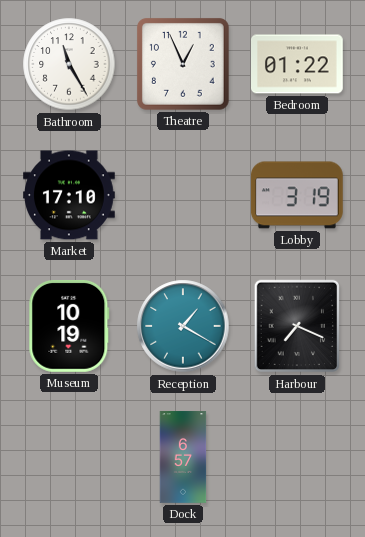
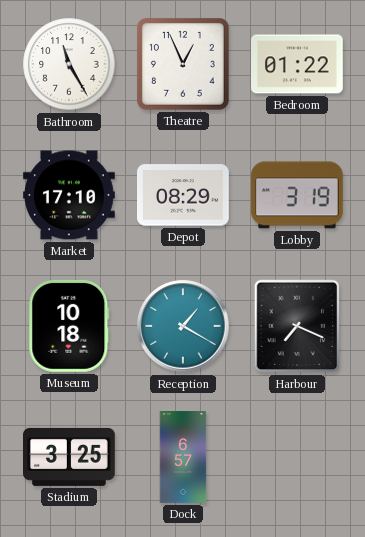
Depot: none -> 08:29 (184, 195)
Museum: 10:19 -> 10:18 (69, 327)
Stadium: none -> 3:25 (70, 457)
